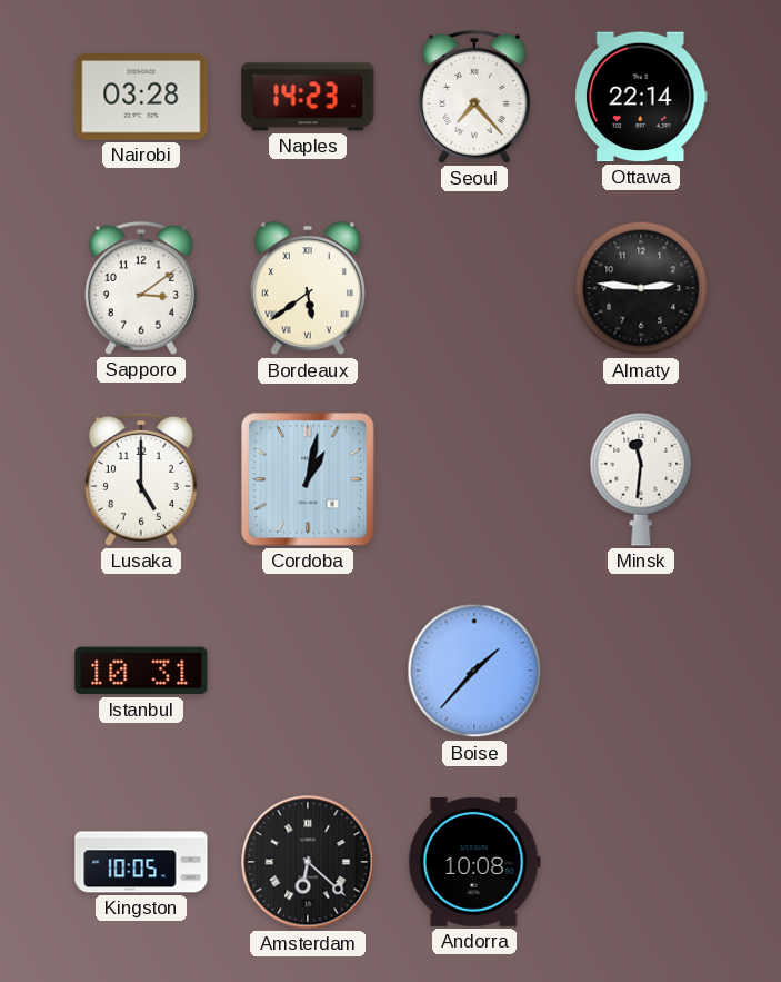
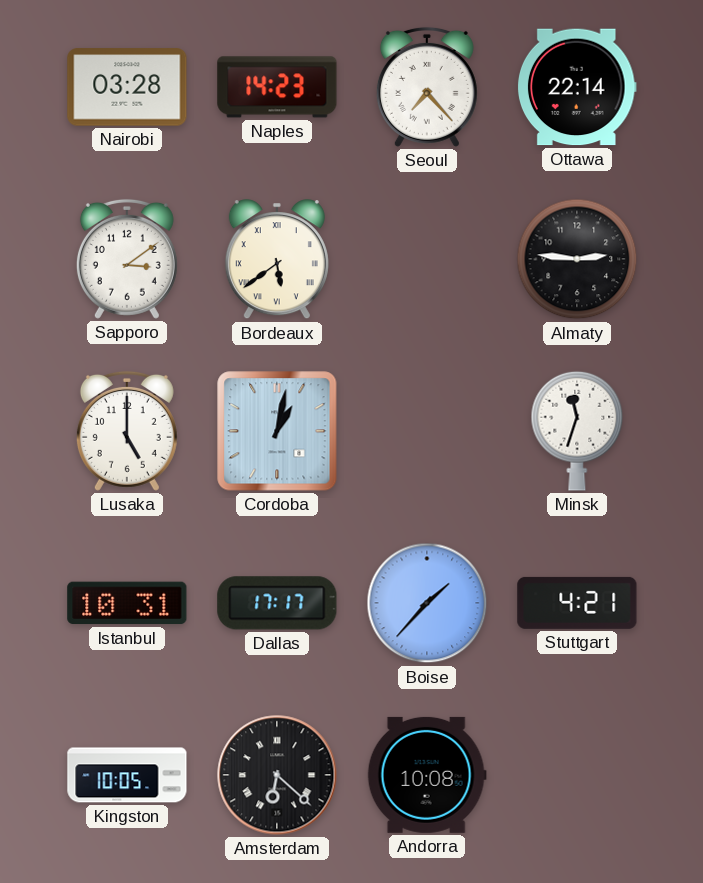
Minsk: 11:31 -> 11:33 (577, 431)
Dallas: none -> 17:17 (277, 603)
Stuttgart: none -> 4:21 (577, 603)
